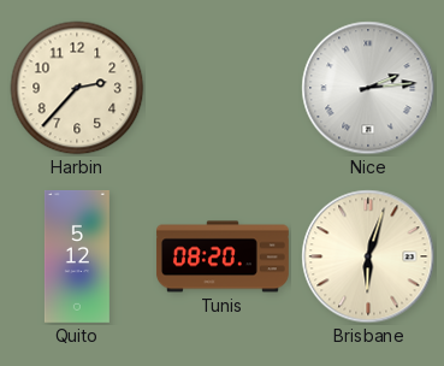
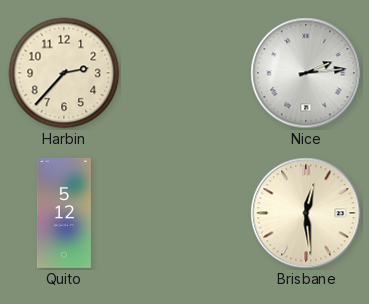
Tunis: 08:20 -> none (223, 256)
Brisbane: 6:03 -> 12:29 (306, 213)
